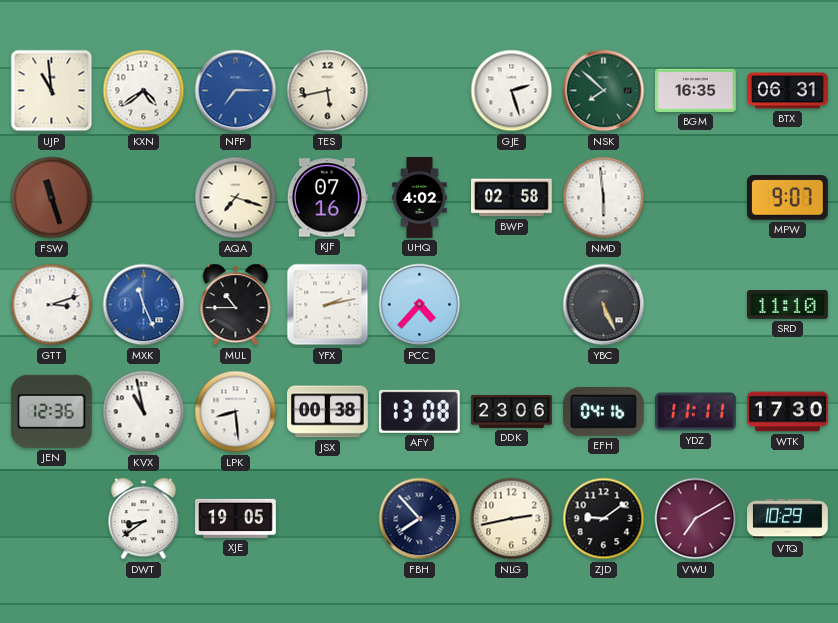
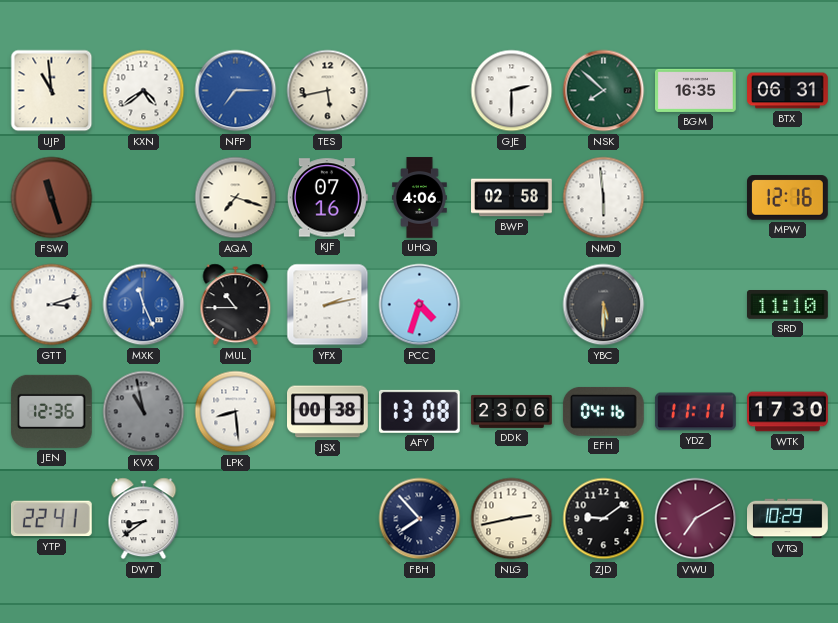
GJE: 2:27 -> 2:30 (512, 91)
UHQ: 4:02 -> 4:06 (420, 198)
MPW: 9:07 -> 12:16 (788, 198)
PCC: 4:37 -> 4:33 (420, 305)
YBC: 5:26 -> 5:30 (604, 305)
KVX dial: white -> grey (144, 412)
YTP: none -> 22:41 (51, 519)
XJE: 19:05 -> none (236, 518)
